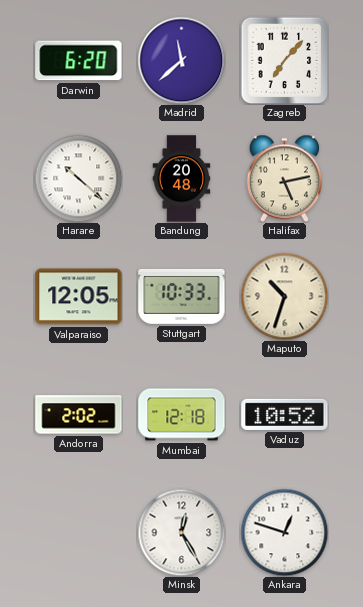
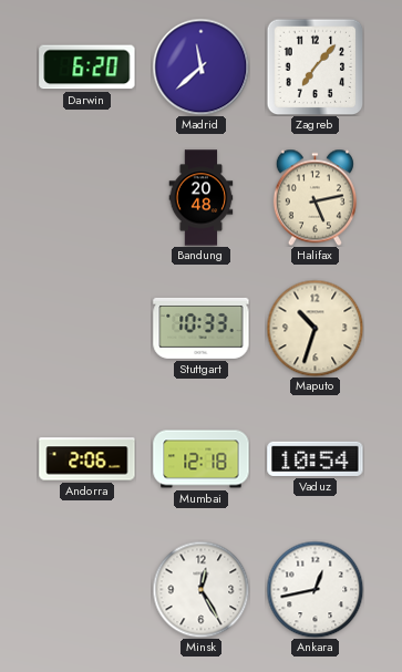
Harare: 10:22 -> none (78, 178)
Valparaiso: 12:05 -> none (79, 297)
Andorra: 2:02 -> 2:06 (87, 459)
Vaduz: 10:52 -> 10:54 (316, 458)
Ankara: 12:48 -> 12:43 (315, 589)
